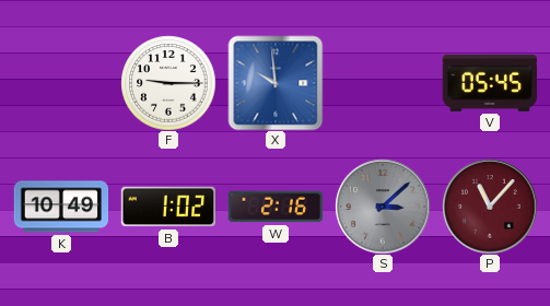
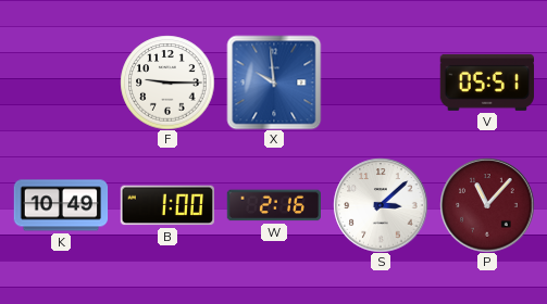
V: 05:45 -> 05:51 (486, 83)
B: 1:02 -> 1:00 (166, 205)
S dial: grey -> white (381, 205)
